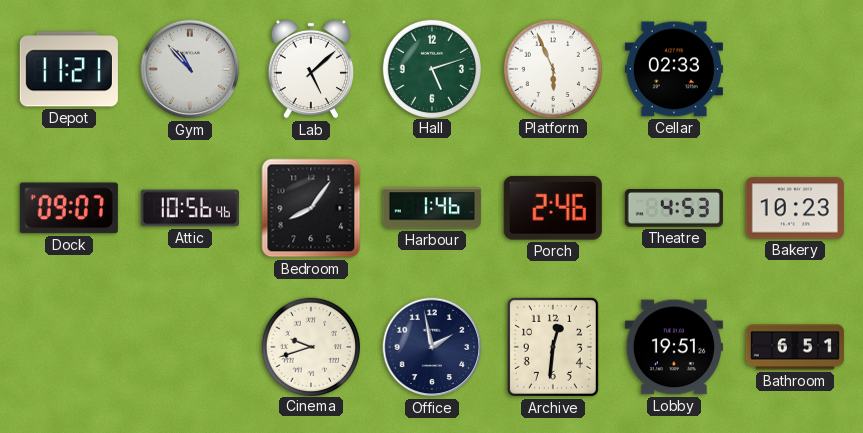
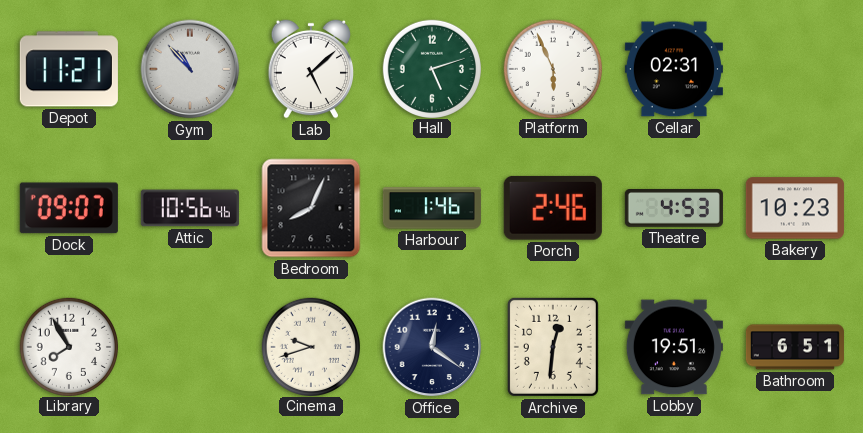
Cellar: 02:33 -> 02:31 (674, 69)
Bedroom: 8:06 -> 8:04 (311, 208)
Library: none -> 7:55 (68, 346)
Office: 1:58 -> 12:21 (432, 347)
